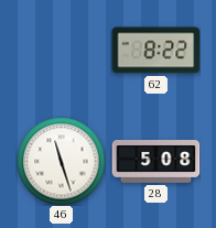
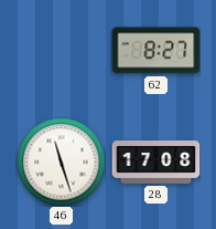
62: 8:22 -> 8:27 (155, 51)
28: 5:08 -> 17:08 (155, 163)
